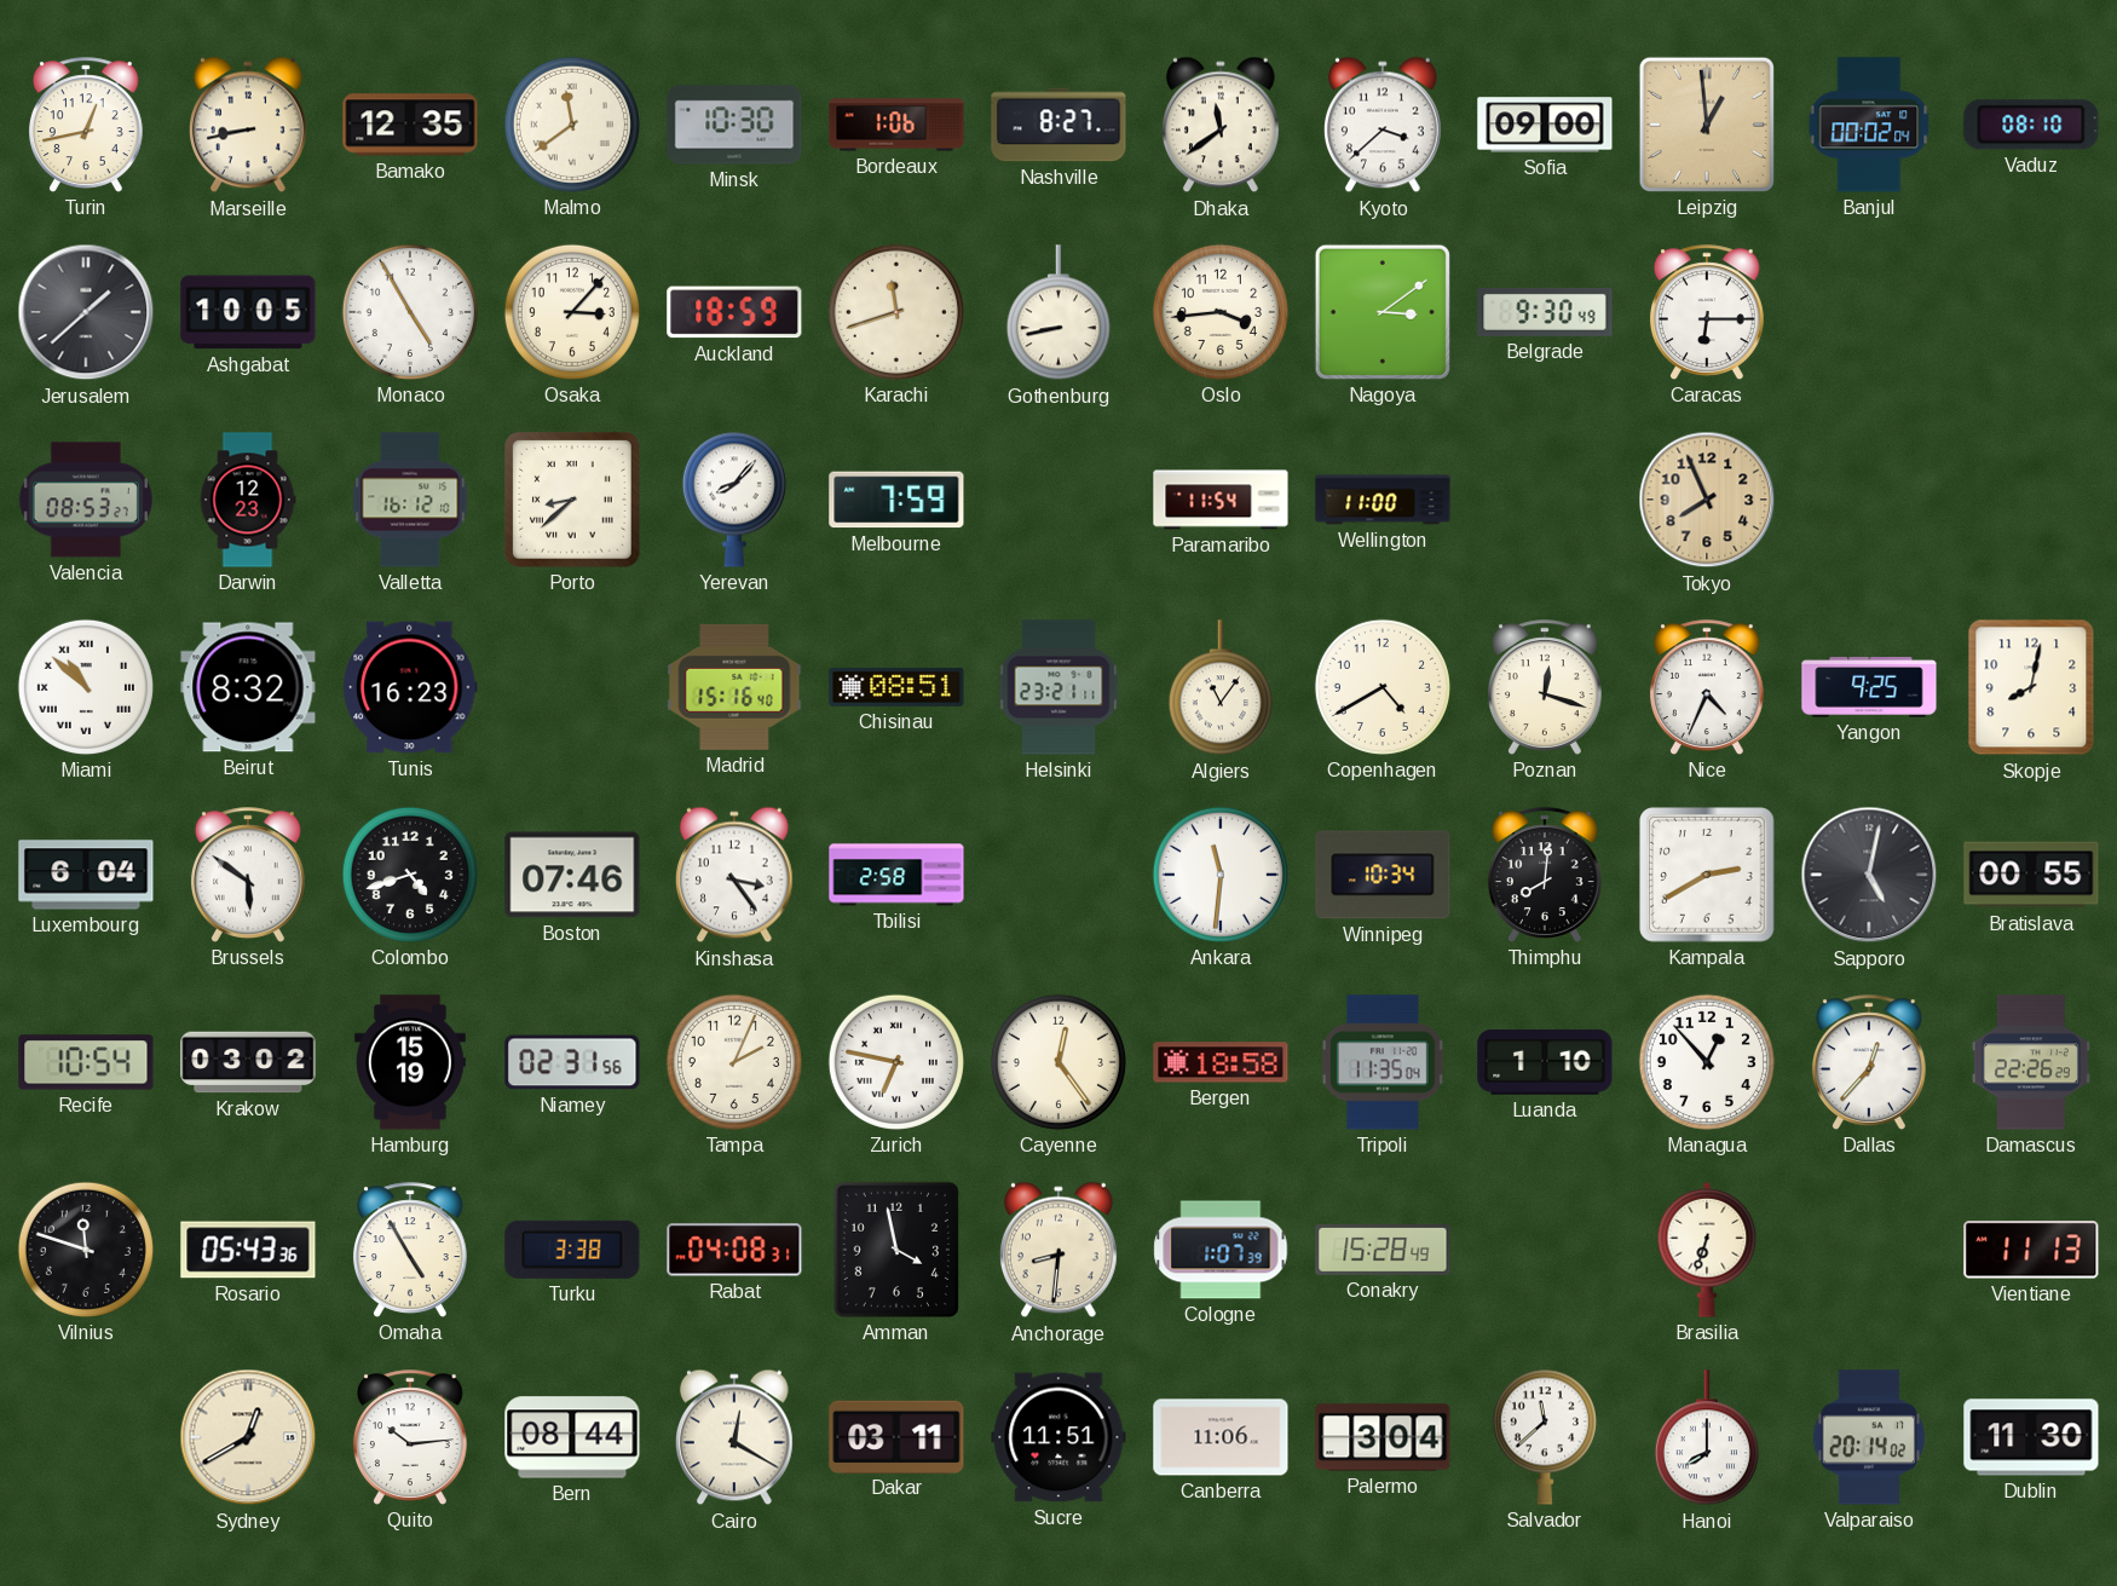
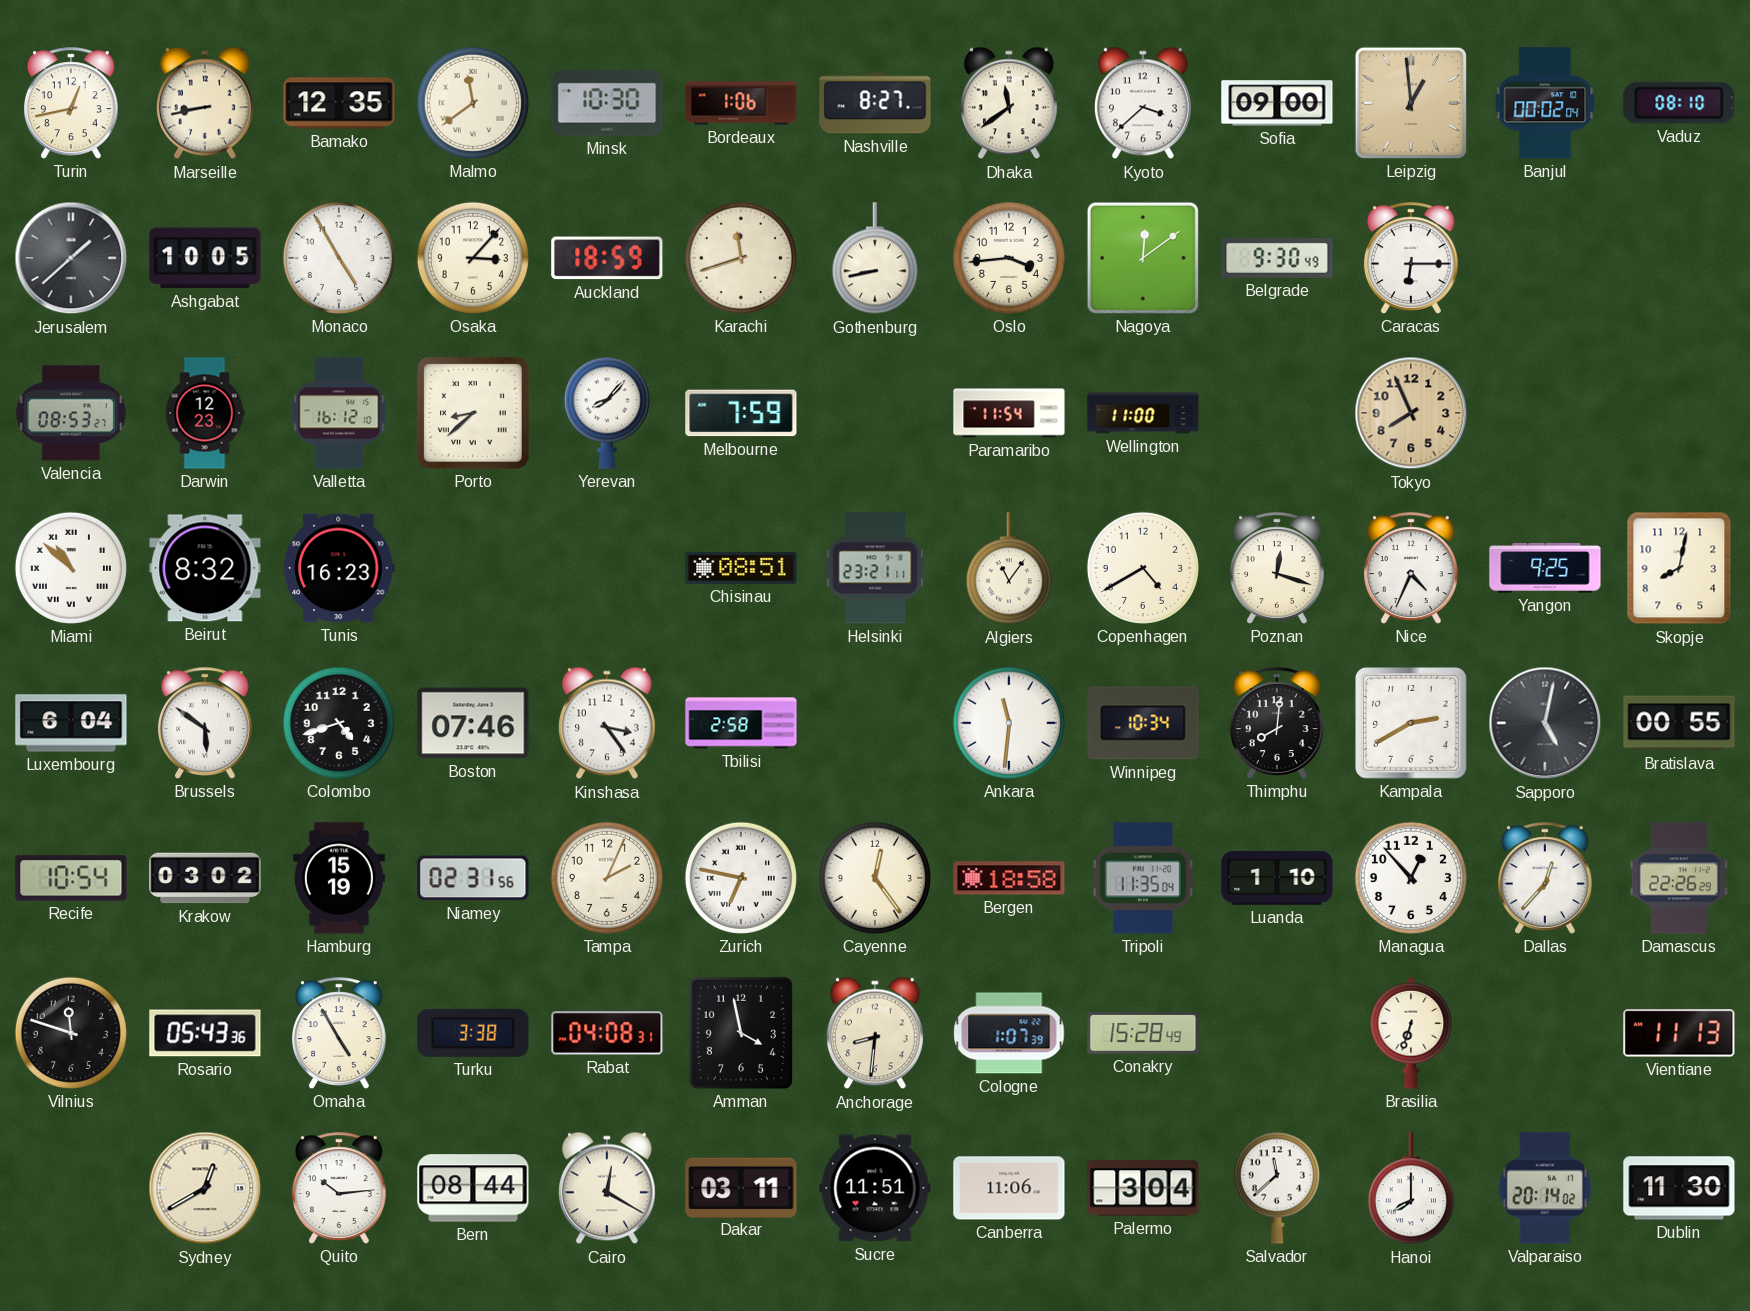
Nagoya: 3:09 -> 12:09 (1143, 258)
Madrid: 15:16 -> none (734, 687)
